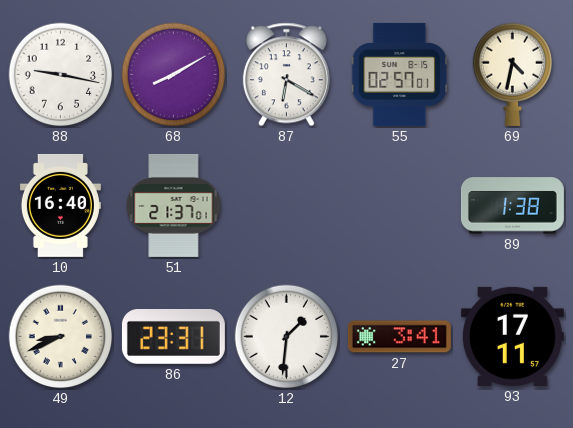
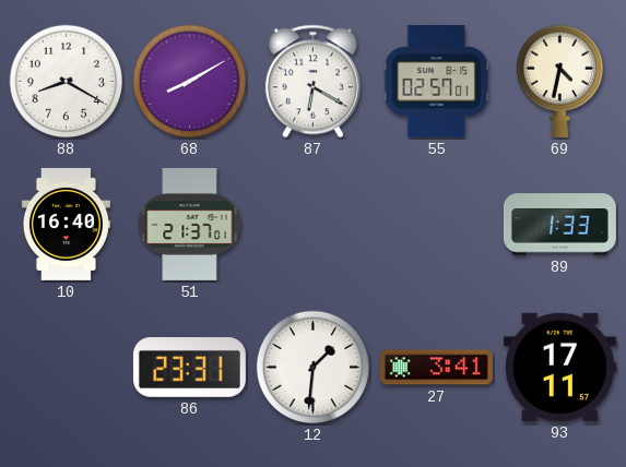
88: 9:17 -> 8:20 (67, 82)
89: 1:38 -> 1:33 (559, 225)
49: 8:41 -> none (61, 337)
